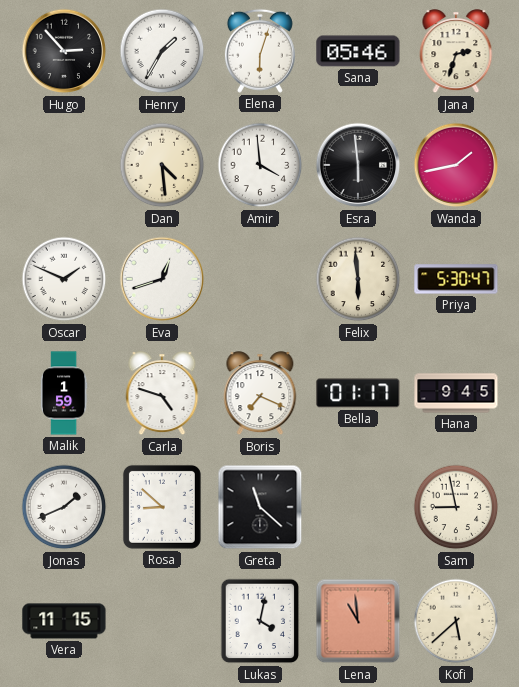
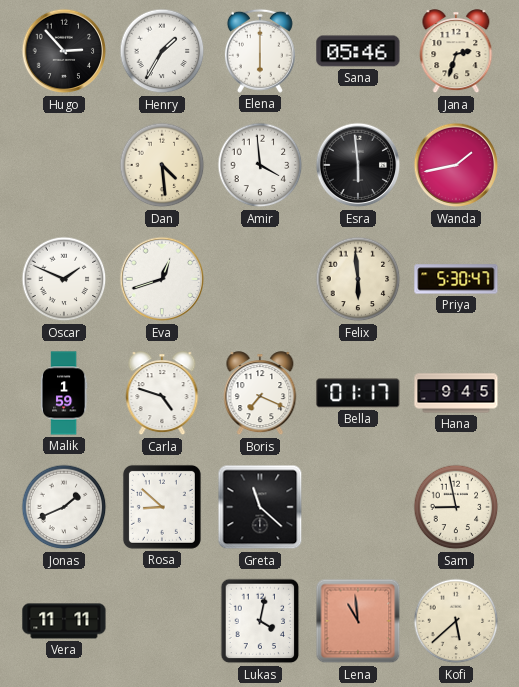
Elena: 6:03 -> 6:00 (260, 51)
Vera: 11:15 -> 11:11 (64, 621)
